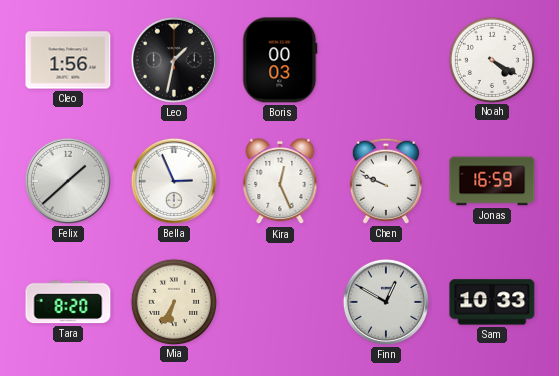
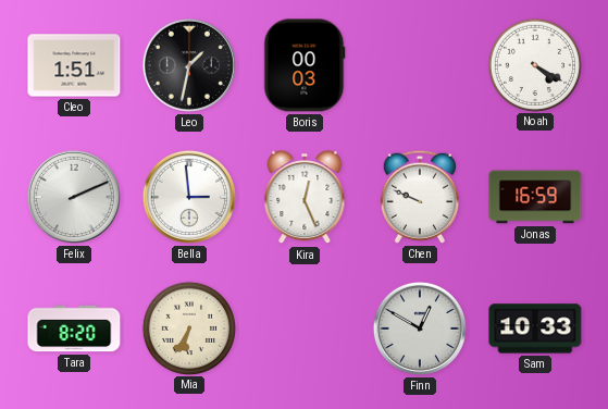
Cleo: 1:56 -> 1:51 (74, 65)
Felix: 1:38 -> 2:11 (74, 197)
Bella: 2:56 -> 2:59 (189, 197)
